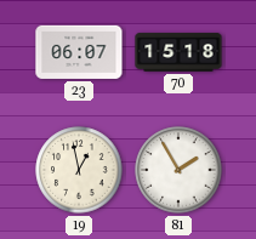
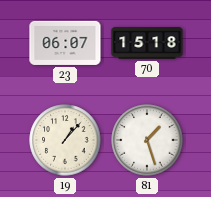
19: 12:58 -> 1:07 (65, 140)
81: 1:55 -> 1:27 (147, 140)
